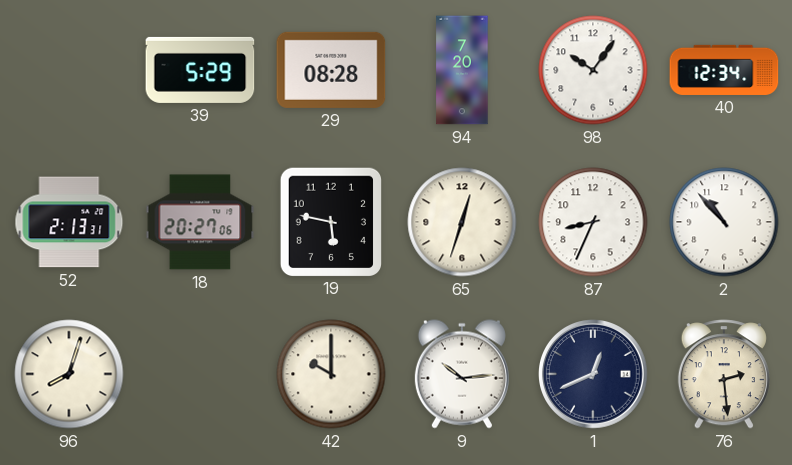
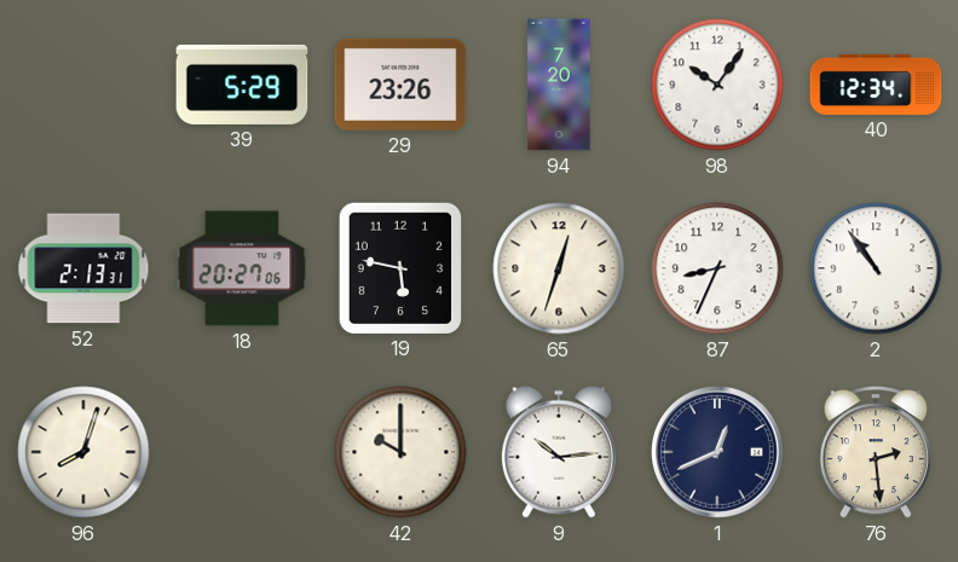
29: 08:28 -> 23:26 (400, 85)
2: 10:53 -> 10:54 (876, 268)
